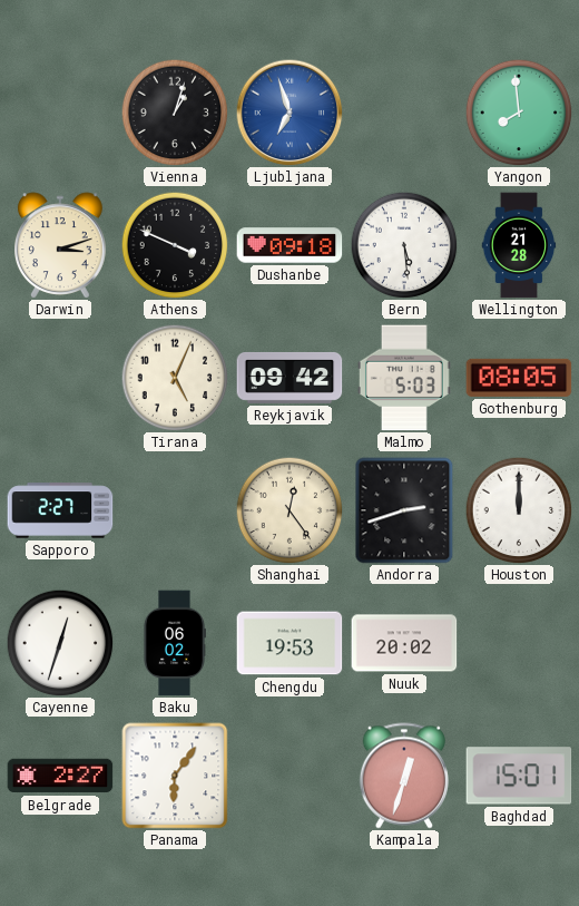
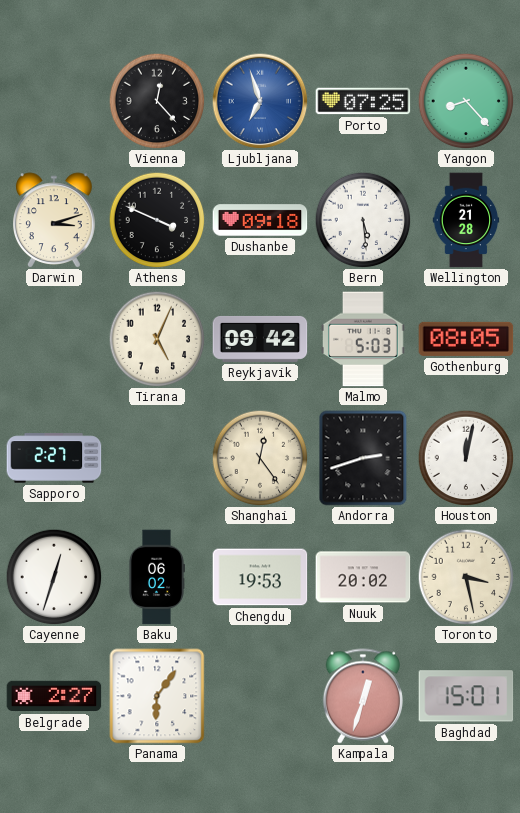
Vienna: 1:03 -> 12:23 (157, 101)
Porto: none -> 07:25 (363, 101)
Yangon: 7:59 -> 8:23 (466, 101)
Houston: 12:00 -> 12:02 (466, 458)
Toronto: none -> 3:28 (466, 577)
